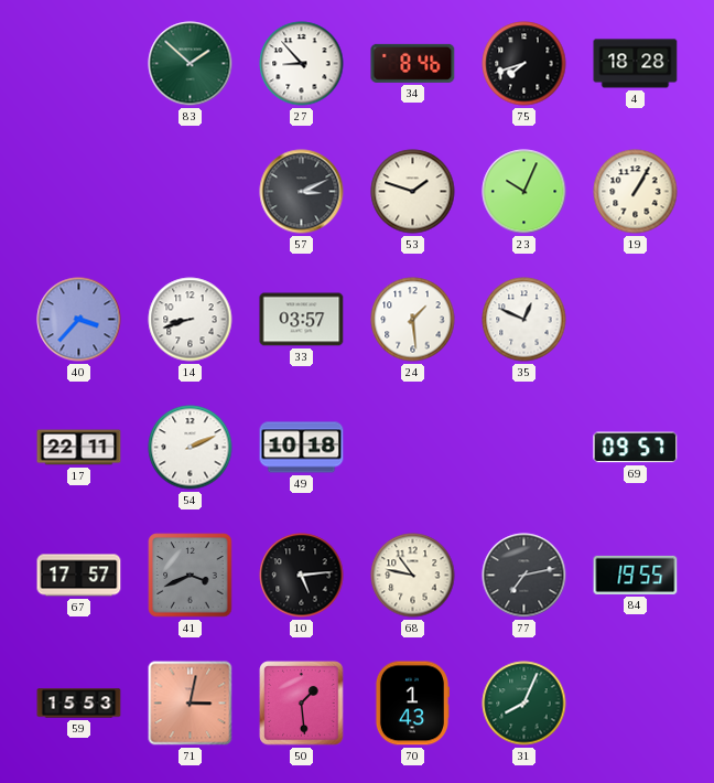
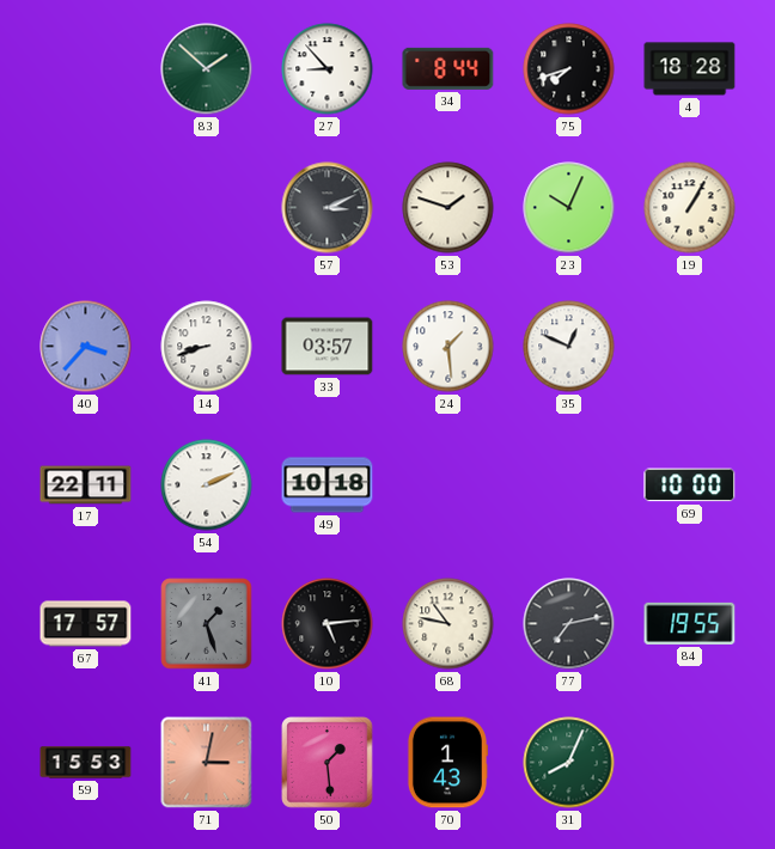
34: 8:46 -> 8:44 (448, 68)
69: 09:57 -> 10:00 (690, 485)
41: 3:41 -> 1:27 (207, 624)
